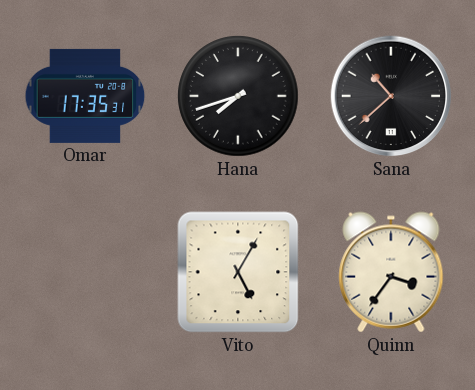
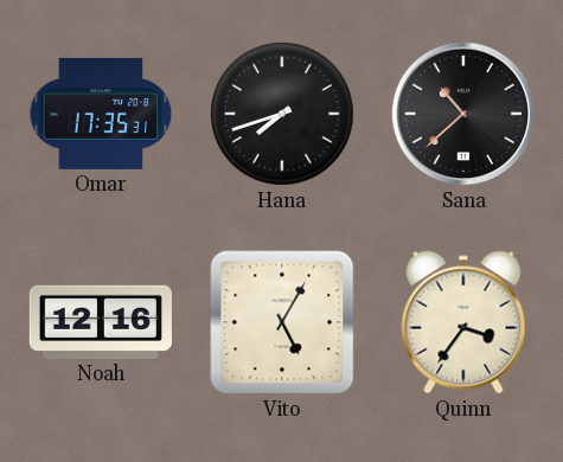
Noah: none -> 12:16 (101, 322)
